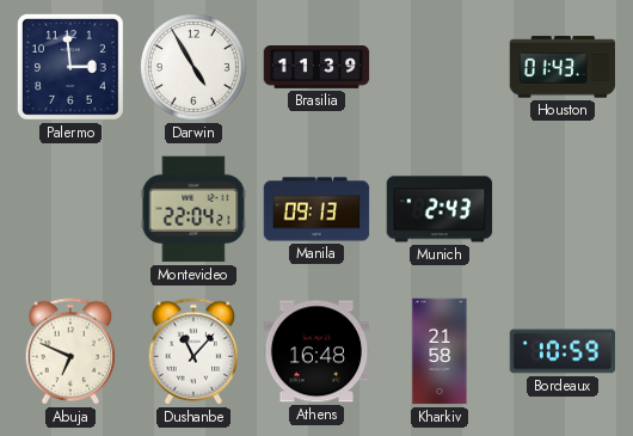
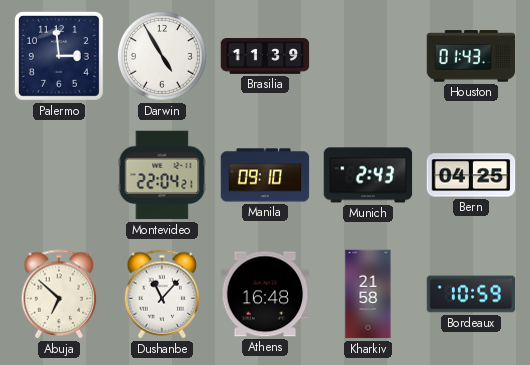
Manila: 09:13 -> 09:10 (265, 175)
Bern: none -> 04:25 (471, 175)
Abuja: 6:49 -> 6:52 (59, 294)
